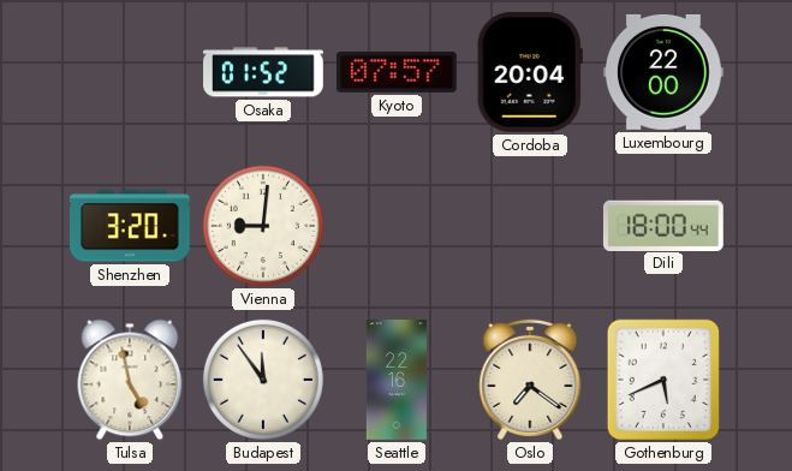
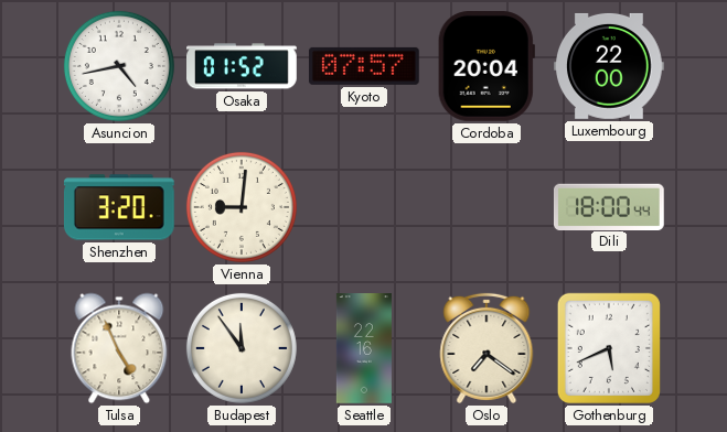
Asuncion: none -> 4:43 (119, 66)
Tulsa: 4:58 -> 4:56 (119, 348)
